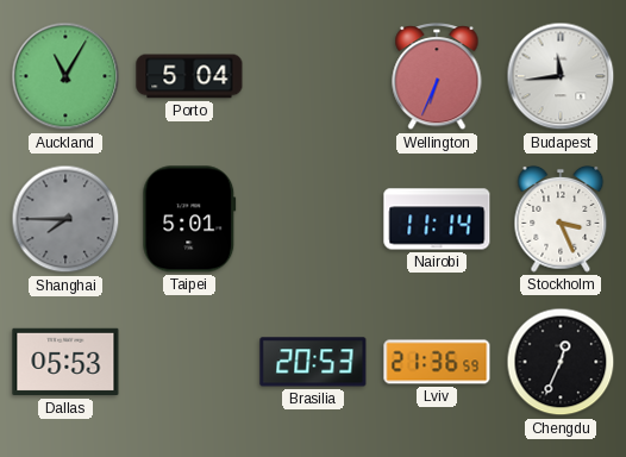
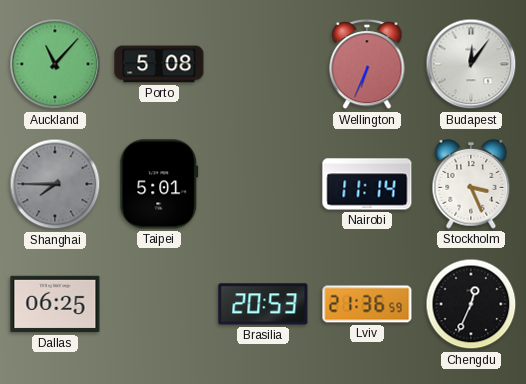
Auckland: 11:05 -> 11:07 (55, 64)
Porto: 5:04 -> 5:08 (159, 64)
Budapest: 11:44 -> 12:06 (471, 64)
Dallas: 05:53 -> 06:25 (55, 304)
